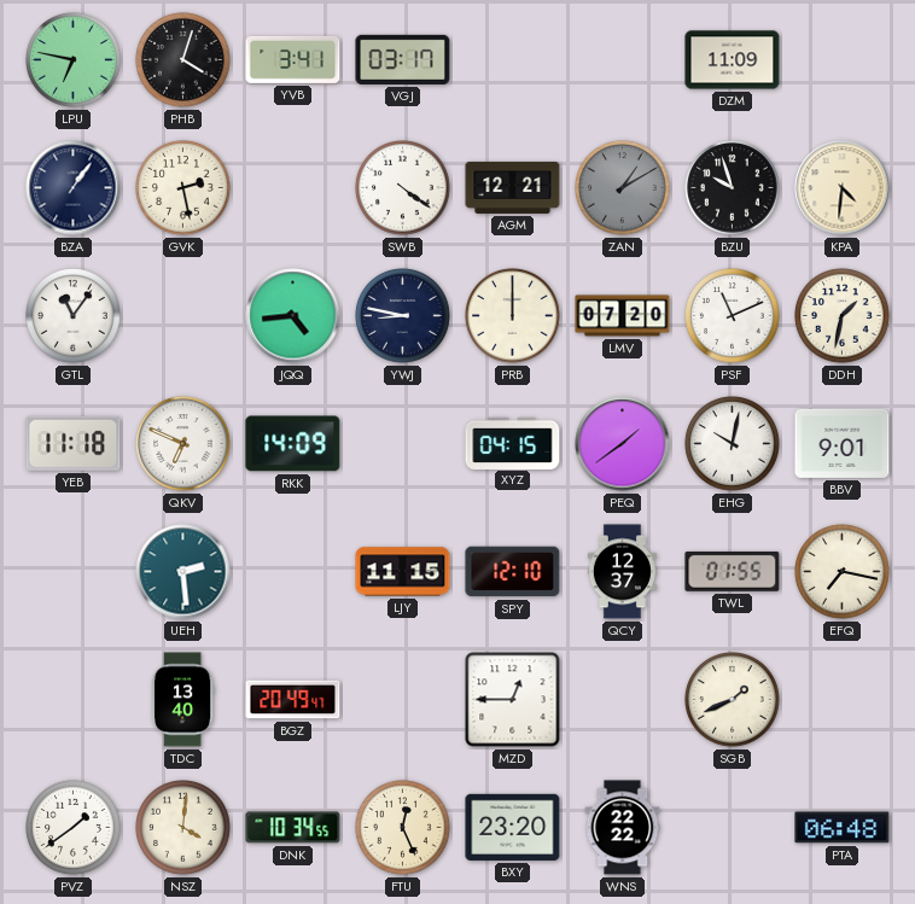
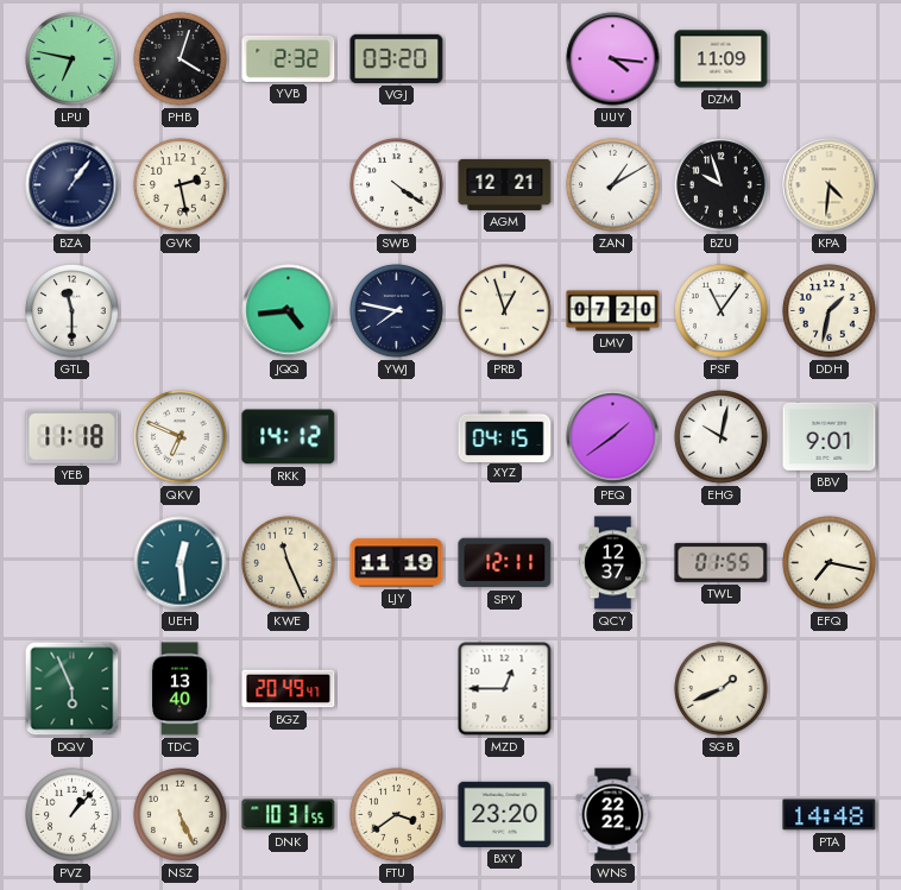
YVB: 3:41 -> 2:32 (289, 58)
VGJ: 03:17 -> 03:20 (397, 58)
UUY: none -> 4:16 (613, 59)
ZAN dial: grey -> white (613, 185)
GTL: 11:06 -> 11:30 (73, 311)
YWJ: 8:47 -> 7:47 (397, 311)
PRB: 12:00 -> 12:57 (505, 311)
PSF: 11:11 -> 11:06 (722, 311)
RKK: 14:09 -> 14:12 (289, 437)
UEH: 2:29 -> 12:29 (181, 563)
KWE: none -> 11:26 (289, 563)
LJY: 11:15 -> 11:19 (397, 563)
SPY: 12:10 -> 12:11 (505, 563)
DQV: none -> 5:56 (73, 689)
PVZ: 1:39 -> 1:07 (73, 815)
NSZ: 4:01 -> 5:26 (181, 815)
DNK: 10:34 -> 10:31 (289, 815)
FTU: 12:26 -> 3:39 (397, 815)
PTA: 06:48 -> 14:48 (830, 815)
